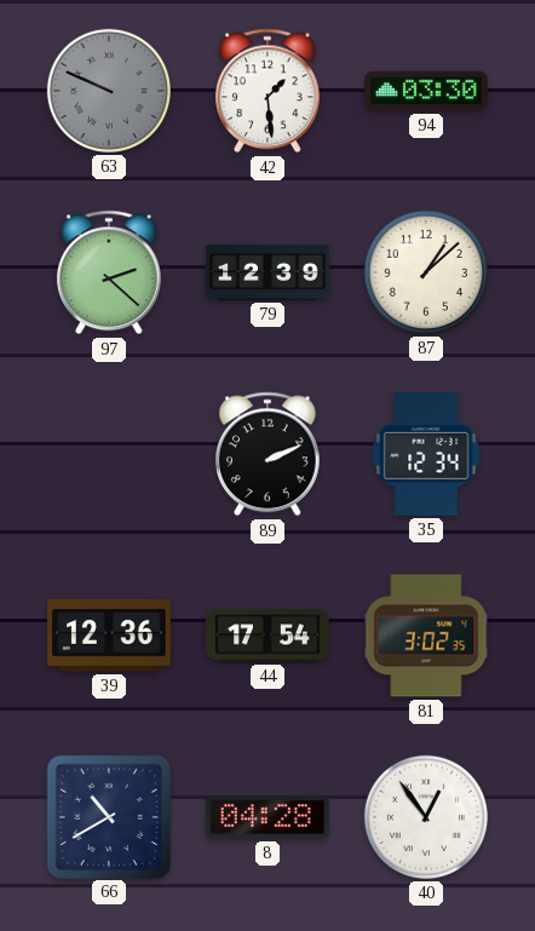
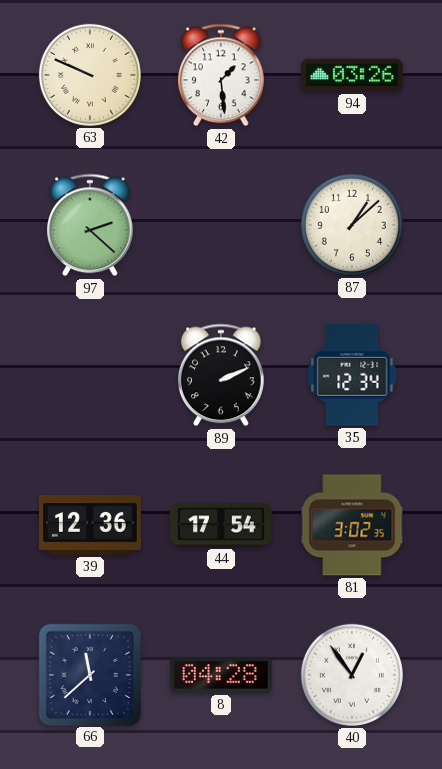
63 dial: grey -> cream (90, 75)
94: 03:30 -> 03:26 (353, 75)
79: 12:39 -> none (267, 272)
66: 10:40 -> 11:38 (89, 674)
